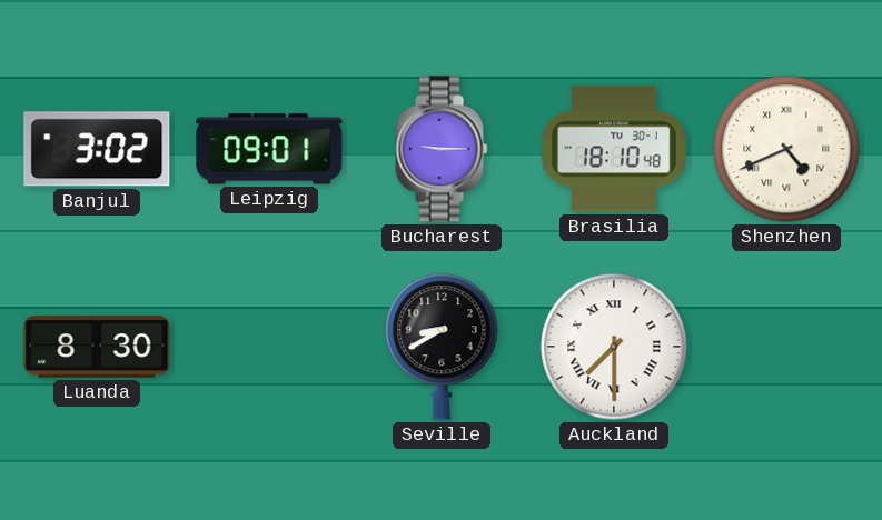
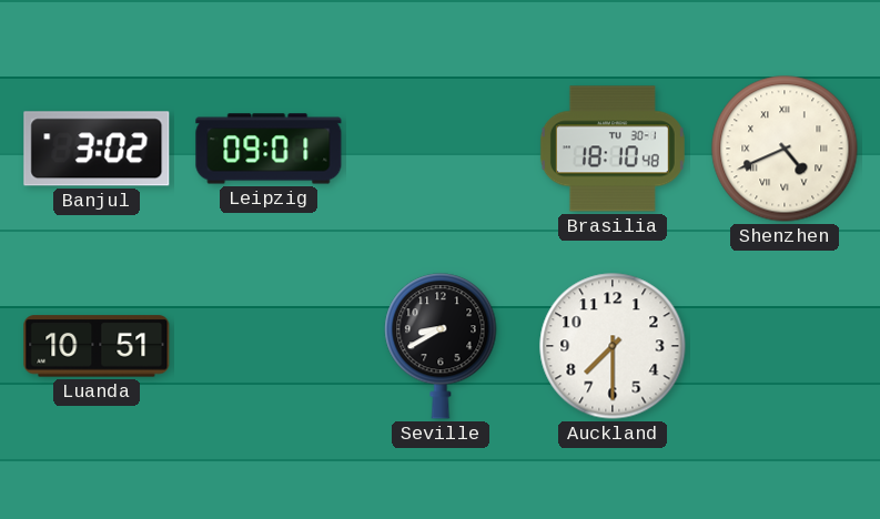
Bucharest: 9:15 -> none (442, 149)
Luanda: 8:30 -> 10:51 (97, 346)
Auckland numerals: Roman -> Arabic (613, 346)
